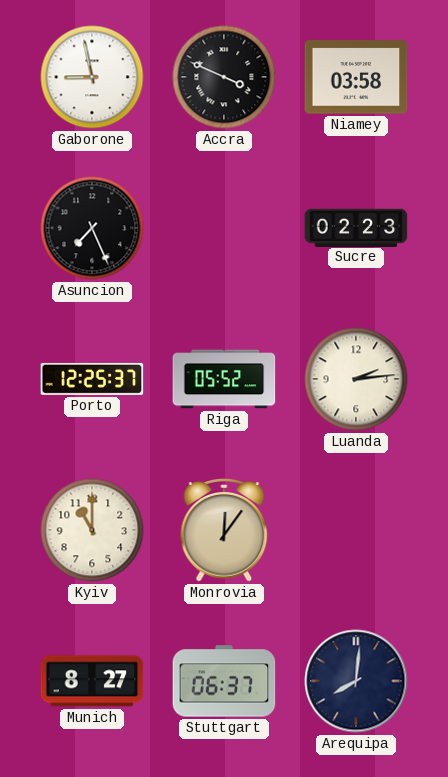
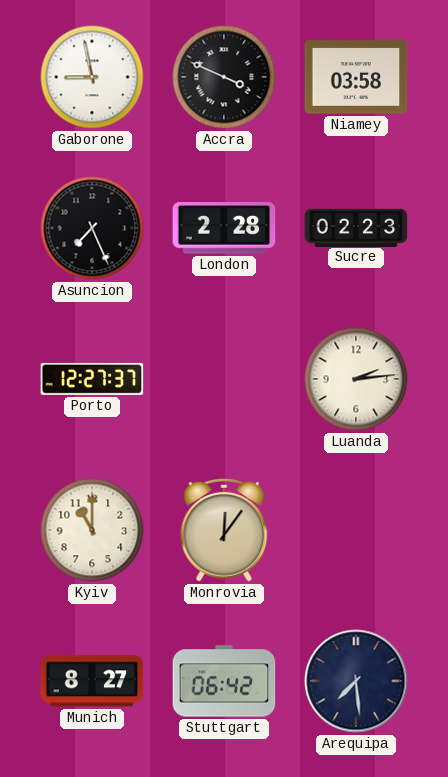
London: none -> 2:28 (224, 228)
Porto: 12:25 -> 12:27 (92, 379)
Riga: 05:52 -> none (224, 379)
Stuttgart: 06:37 -> 06:42 (224, 681)
Arequipa: 8:01 -> 7:29 (356, 681)
